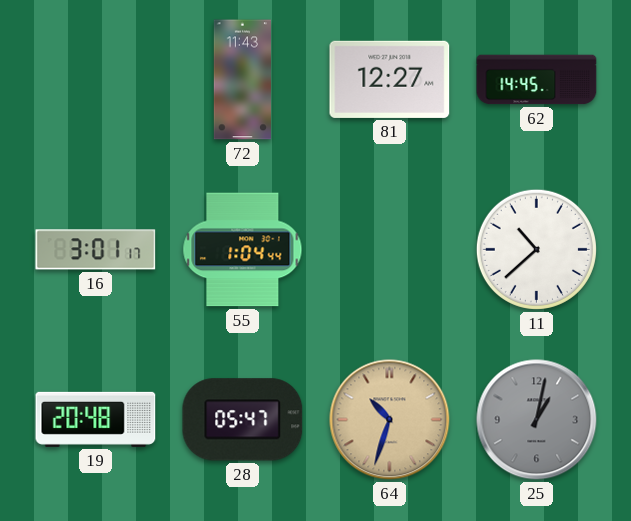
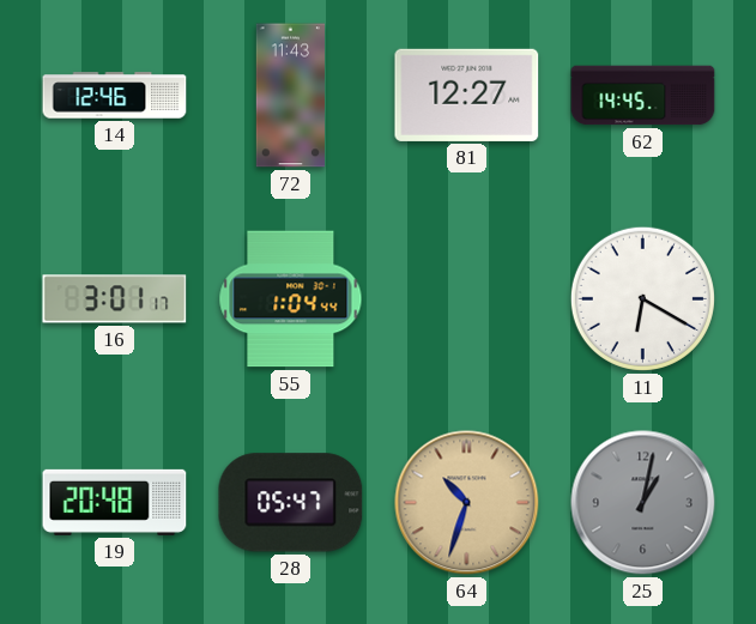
14: none -> 12:46 (115, 96)
11: 10:38 -> 6:20 (642, 298)
